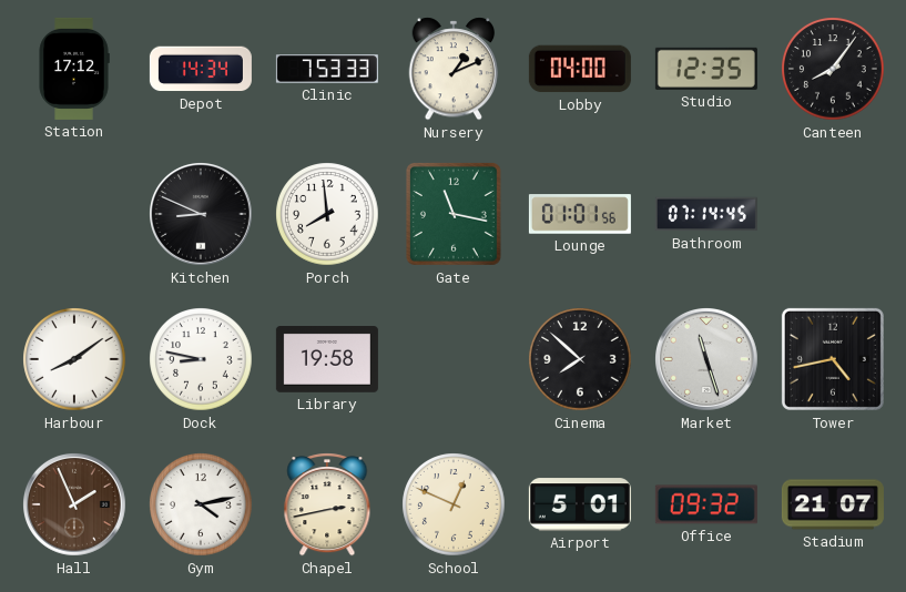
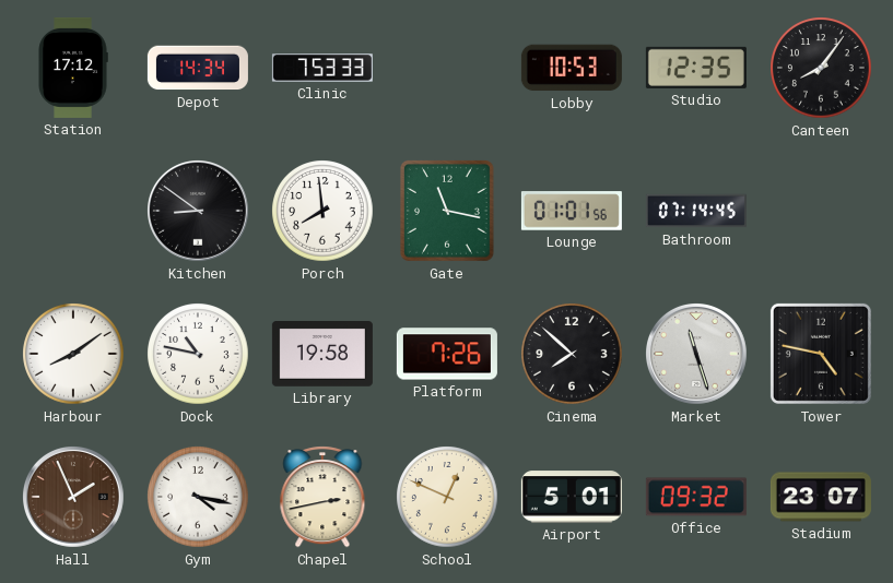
Nursery: 1:11 -> none (454, 69)
Lobby: 04:00 -> 10:53 (572, 68)
Kitchen: 8:49 -> 8:51 (199, 212)
Dock: 8:47 -> 10:47 (198, 354)
Platform: none -> 7:26 (447, 354)
Tower: 4:43 -> 4:47 (821, 354)
Gym: 4:13 -> 4:17 (198, 497)
Stadium: 21:07 -> 23:07 (821, 497)
